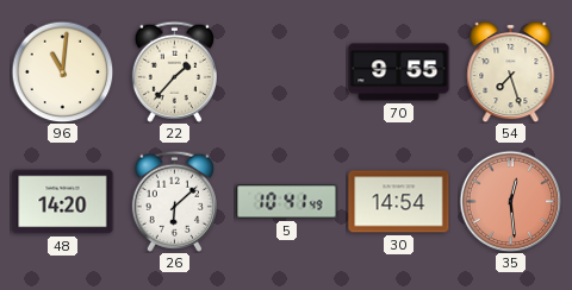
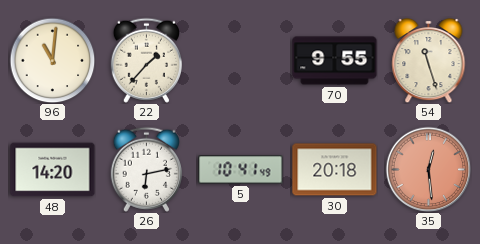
54: 7:27 -> 11:27 (429, 60)
26: 6:08 -> 6:13 (146, 169)
30: 14:54 -> 20:18 (335, 170)
